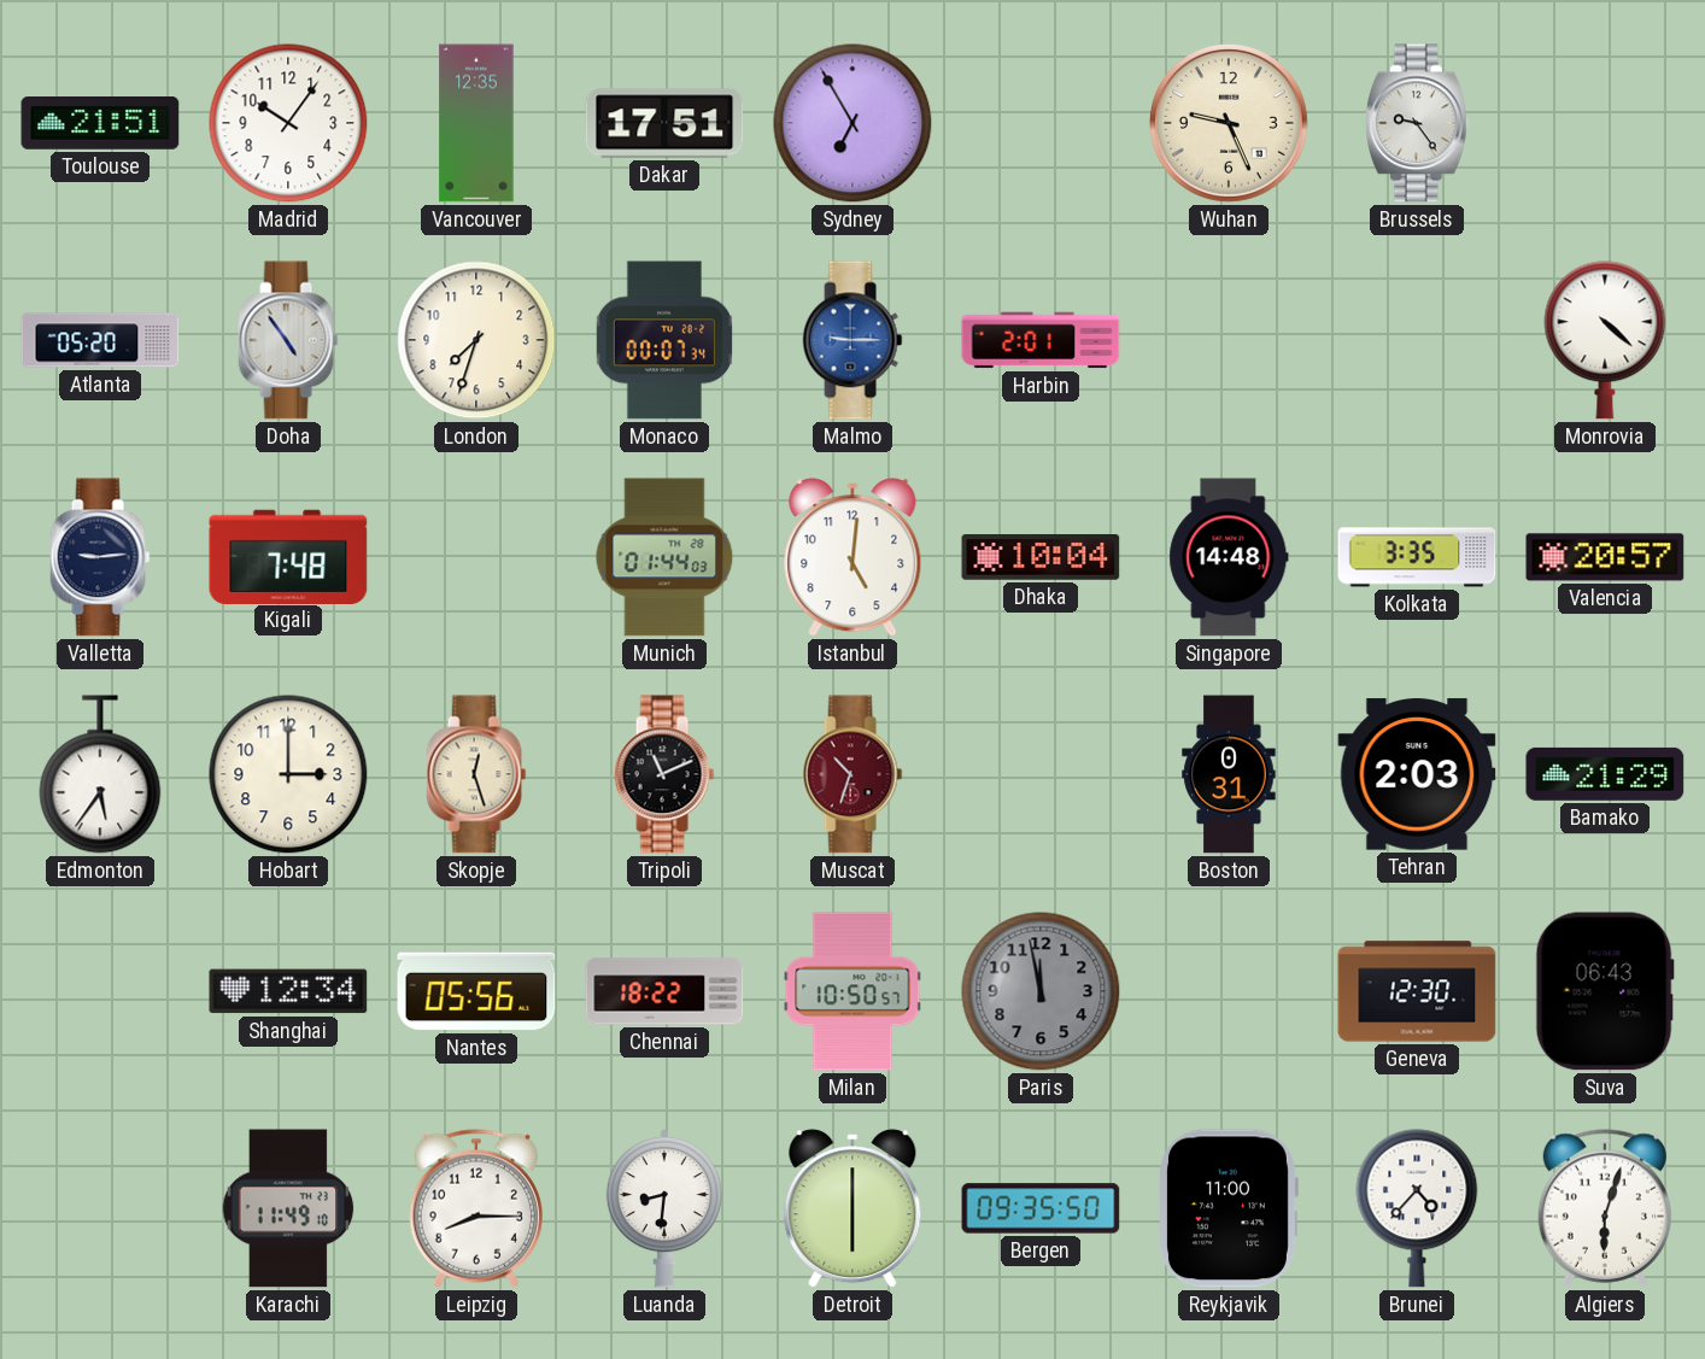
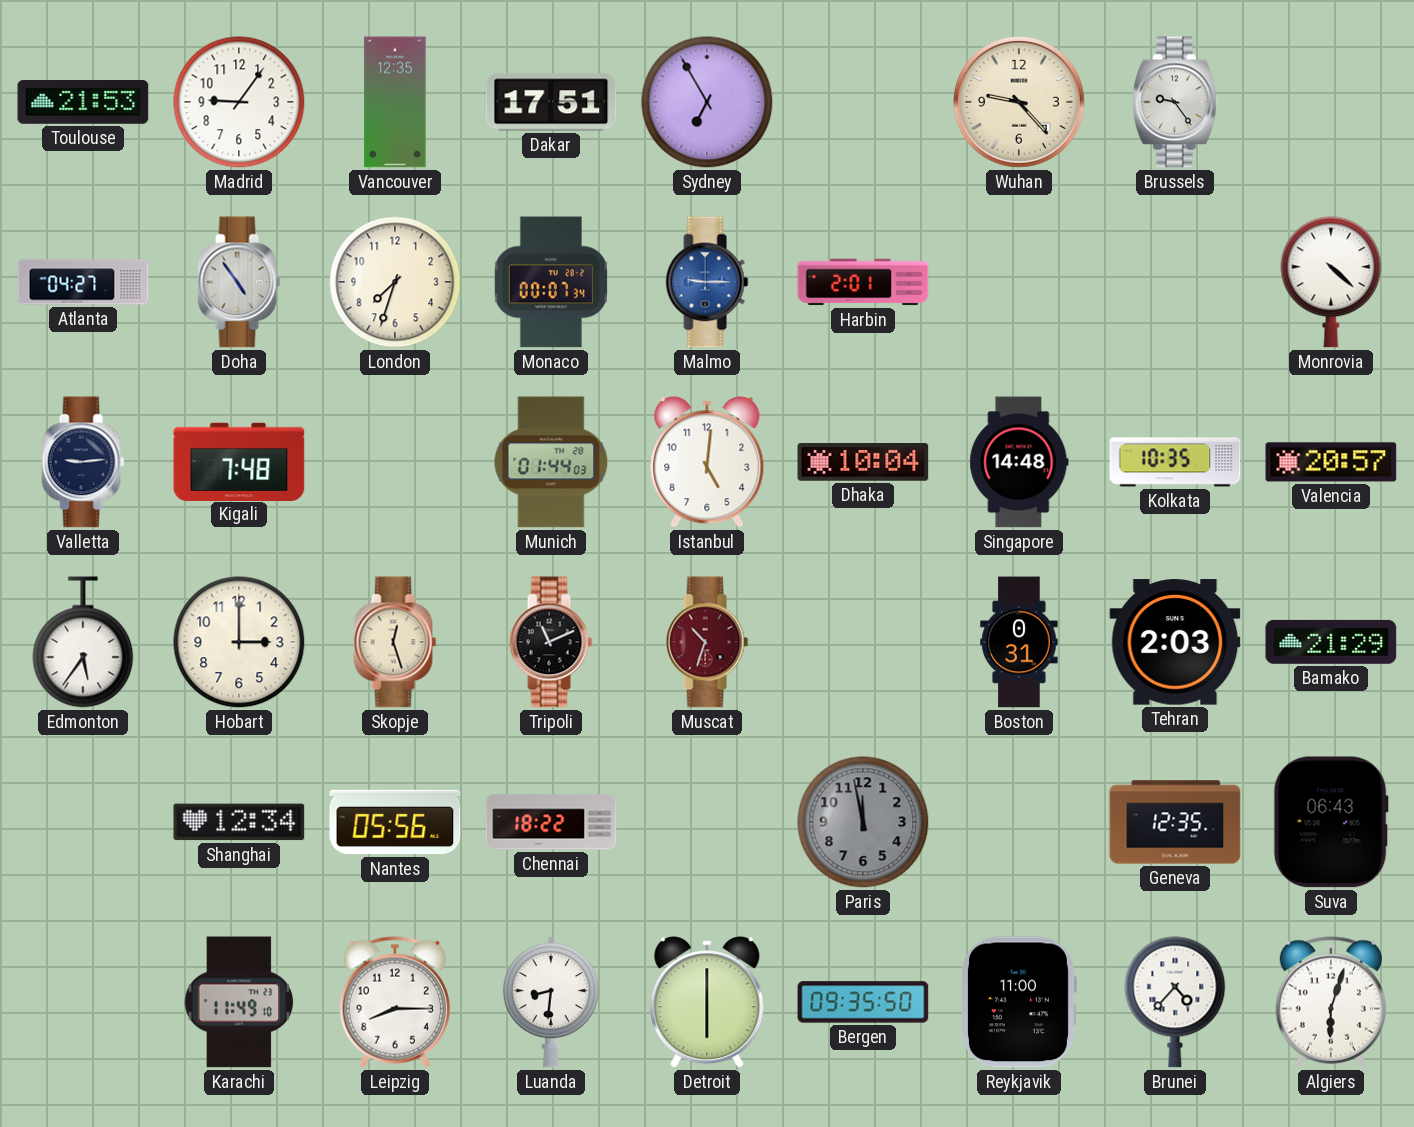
Toulouse: 21:51 -> 21:53 (83, 103)
Madrid: 10:06 -> 9:06 (239, 102)
Wuhan: 9:26 -> 9:23 (1019, 102)
Atlanta: 05:20 -> 04:27 (83, 282)
Kolkata: 3:35 -> 10:35 (1175, 462)
Milan: 10:50 -> none (852, 991)
Geneva: 12:30 -> 12:35 (1175, 822)
